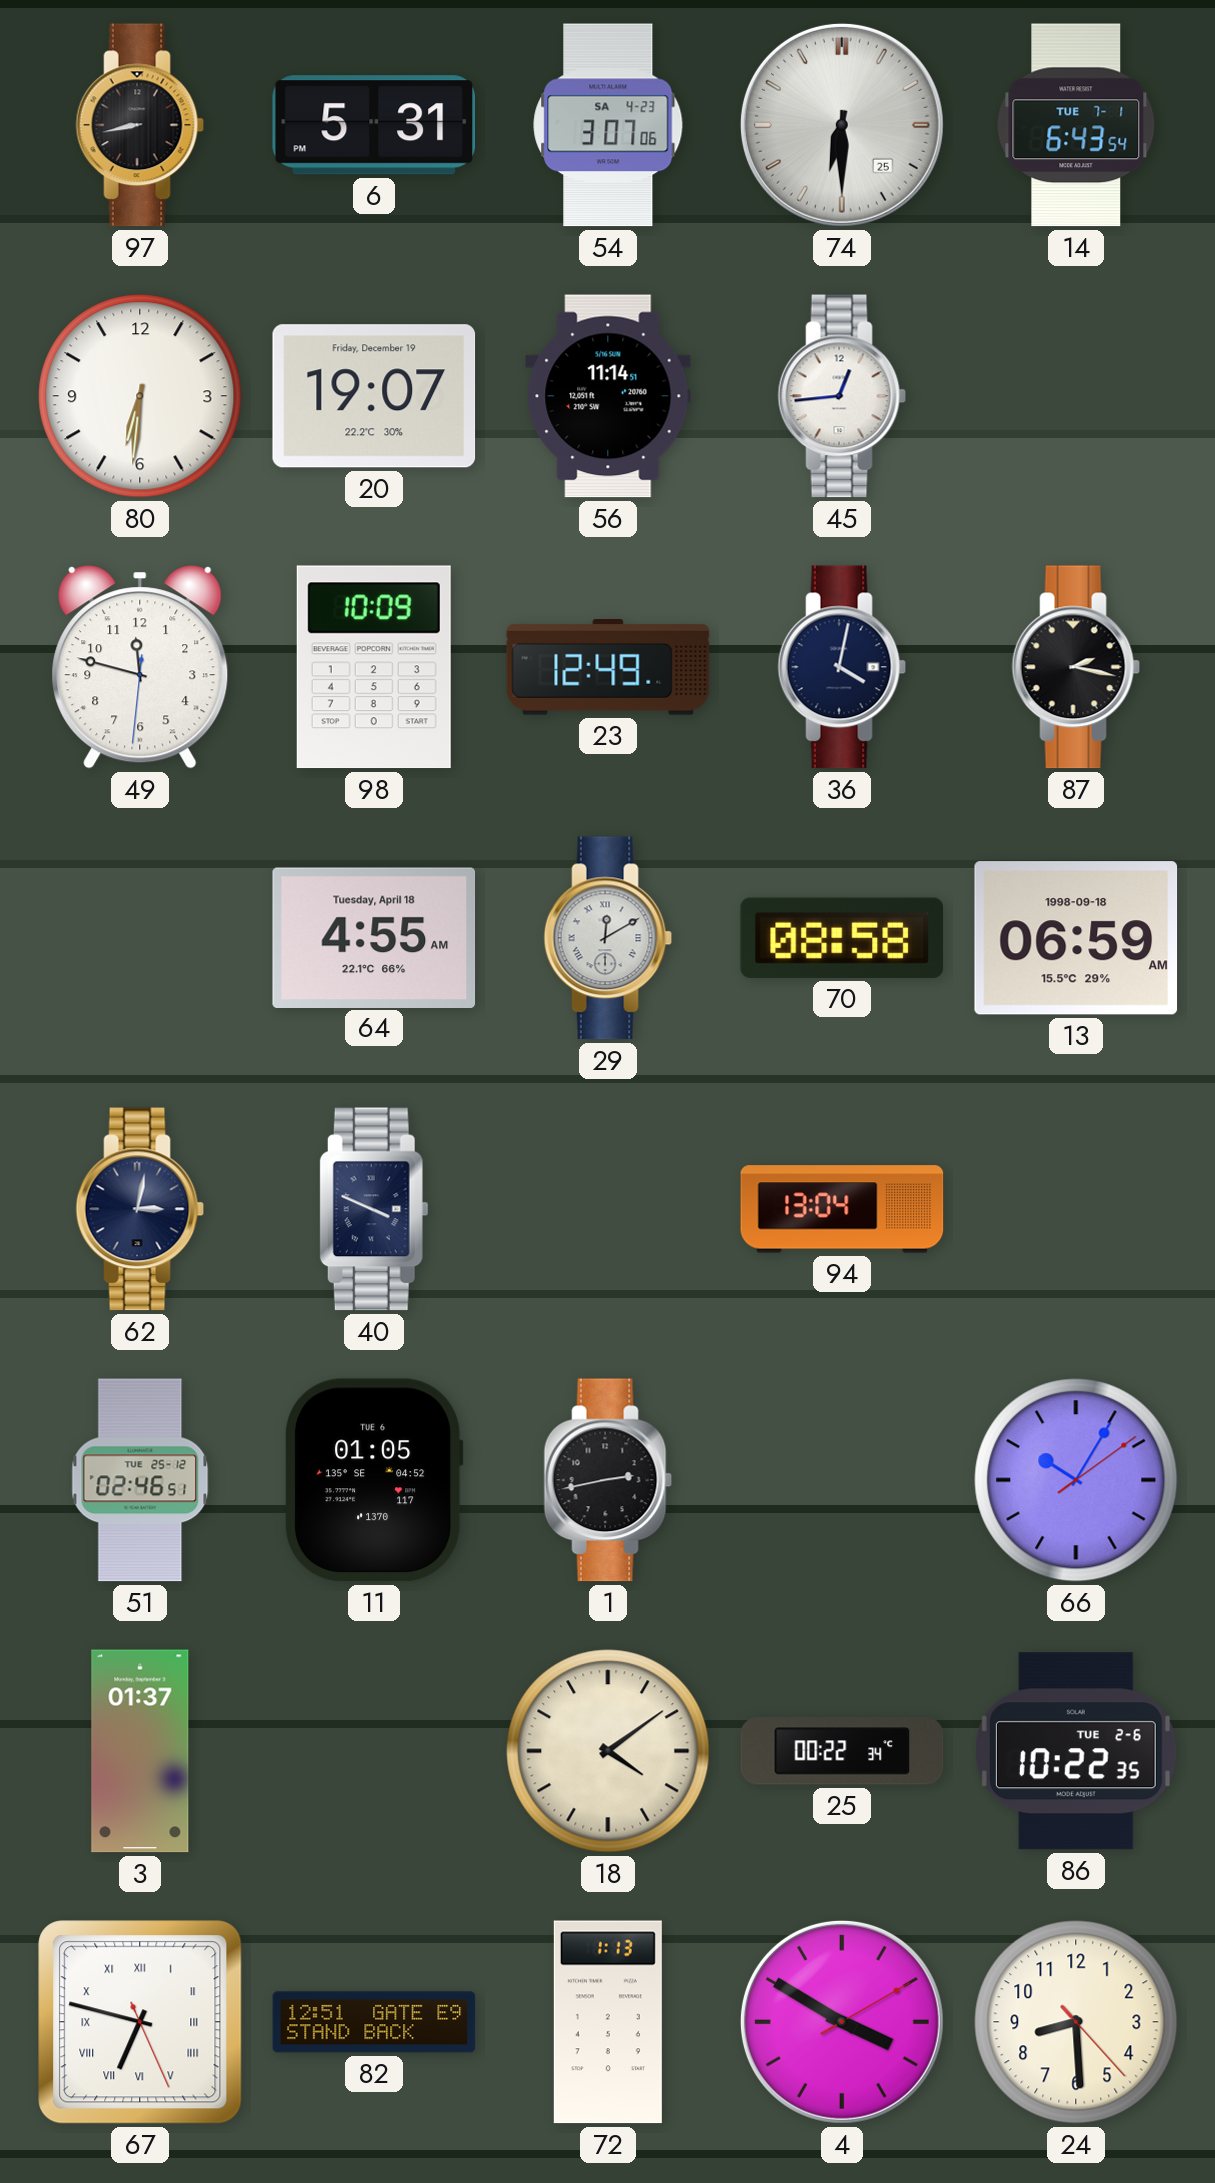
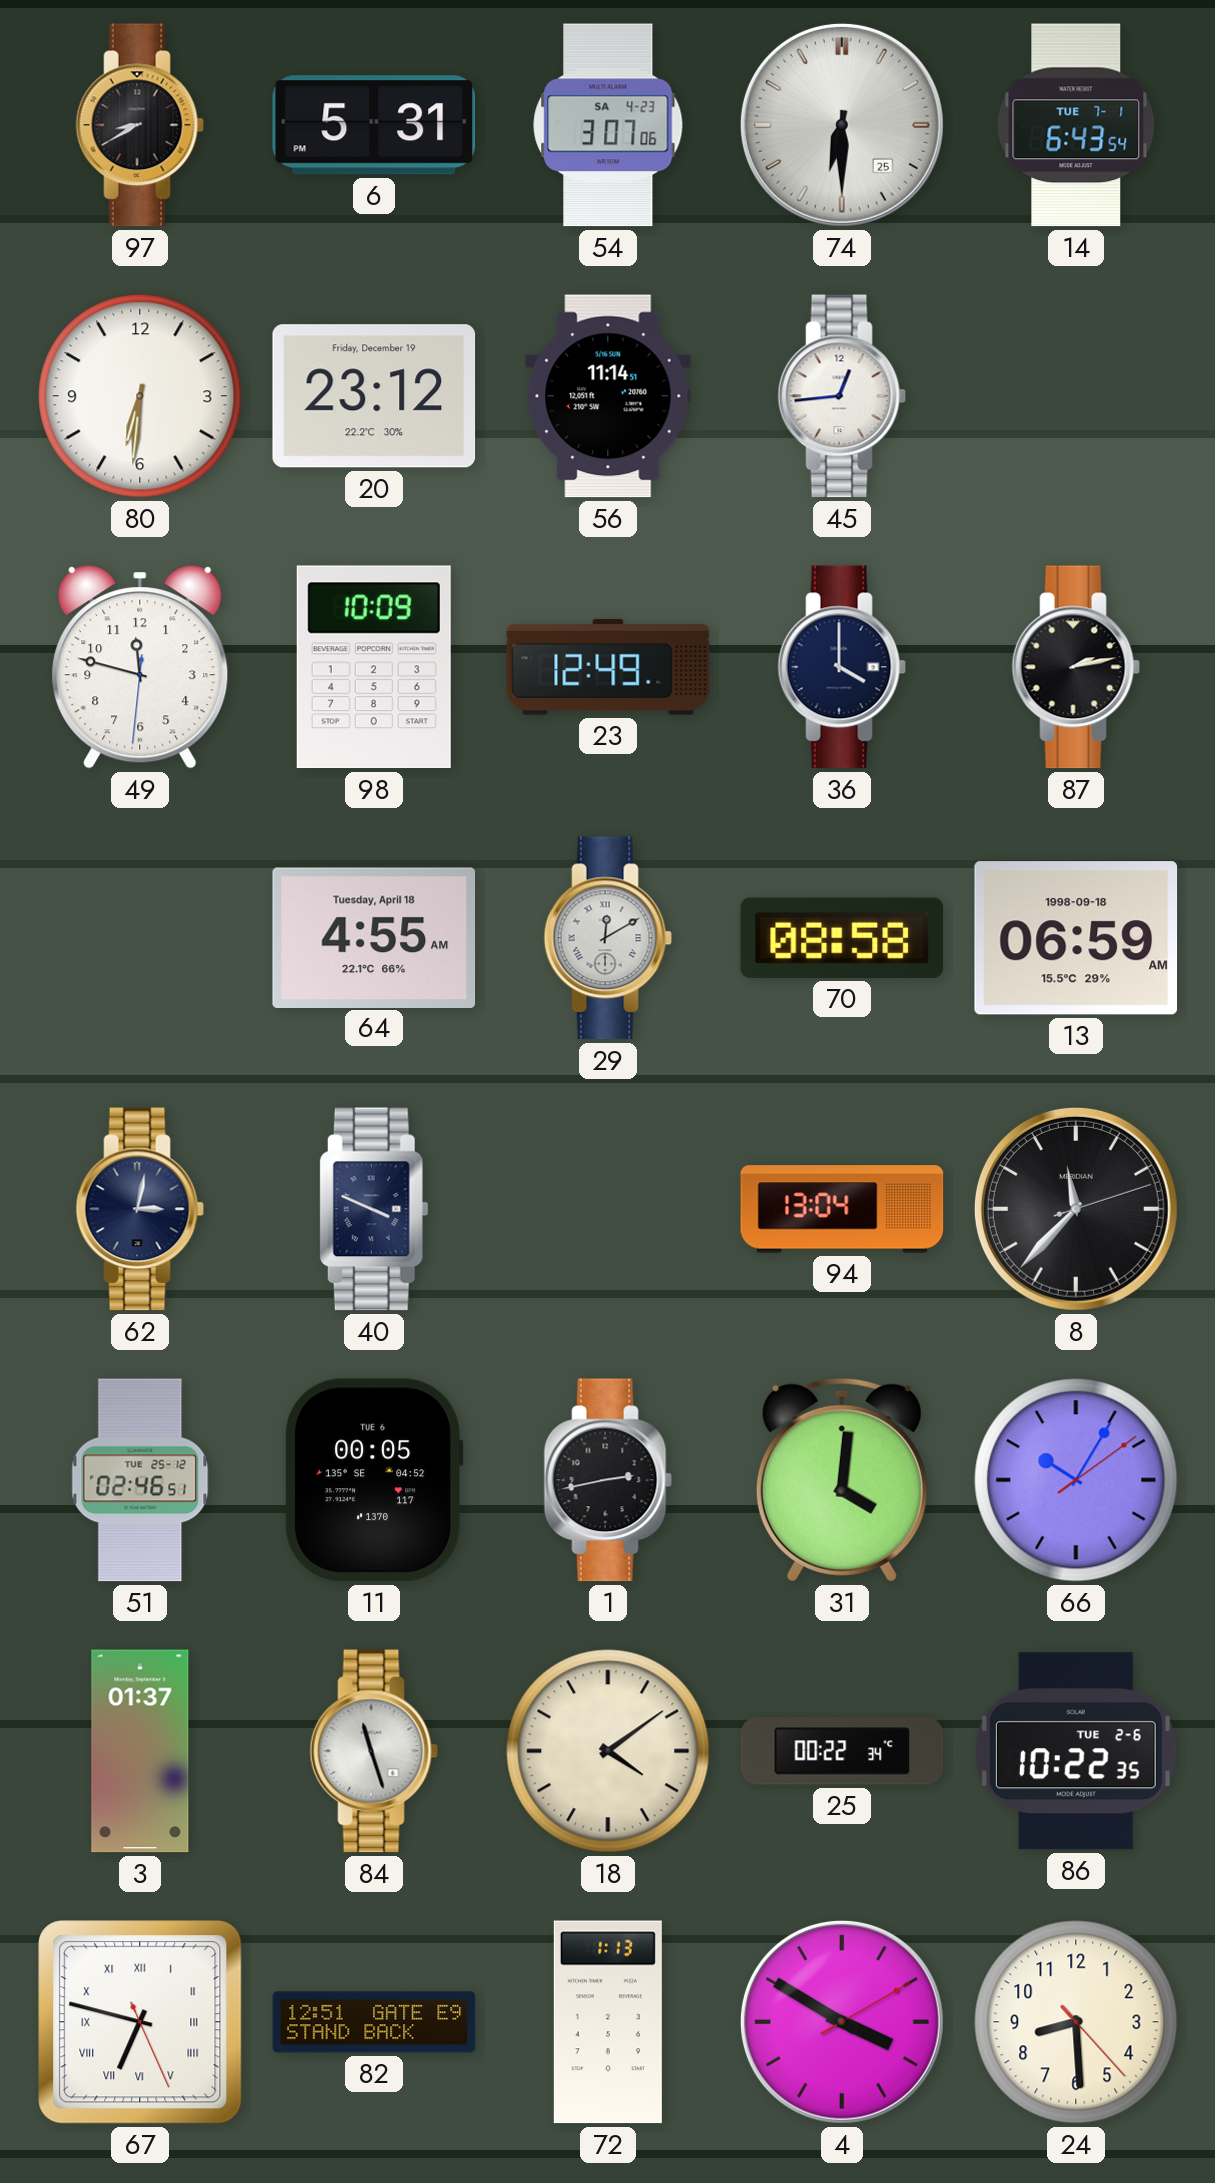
97: 8:43 -> 8:40 (140, 125)
20: 19:07 -> 23:12 (374, 396)
36: 4:02 -> 4:00 (842, 667)
87: 2:17 -> 2:13 (1076, 667)
8: none -> 11:37 (1076, 1209)
11: 01:05 -> 00:05 (374, 1480)
31: none -> 4:01 (842, 1480)
84: none -> 11:27 (374, 1751)
